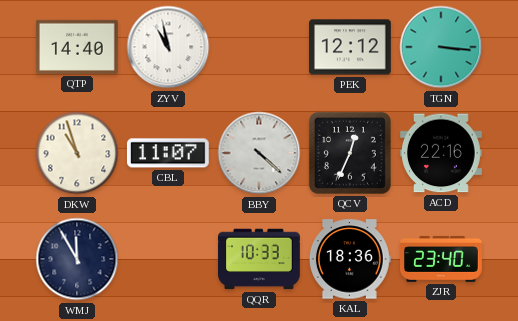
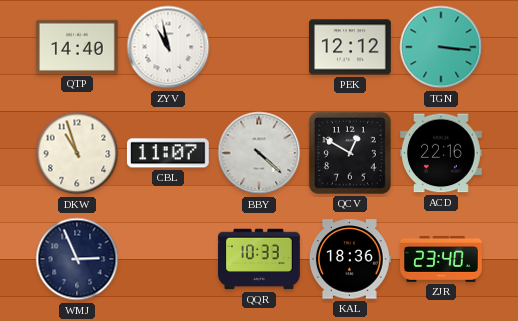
QCV: 12:34 -> 12:50 (350, 153)
WMJ: 11:55 -> 2:56 (77, 259)
